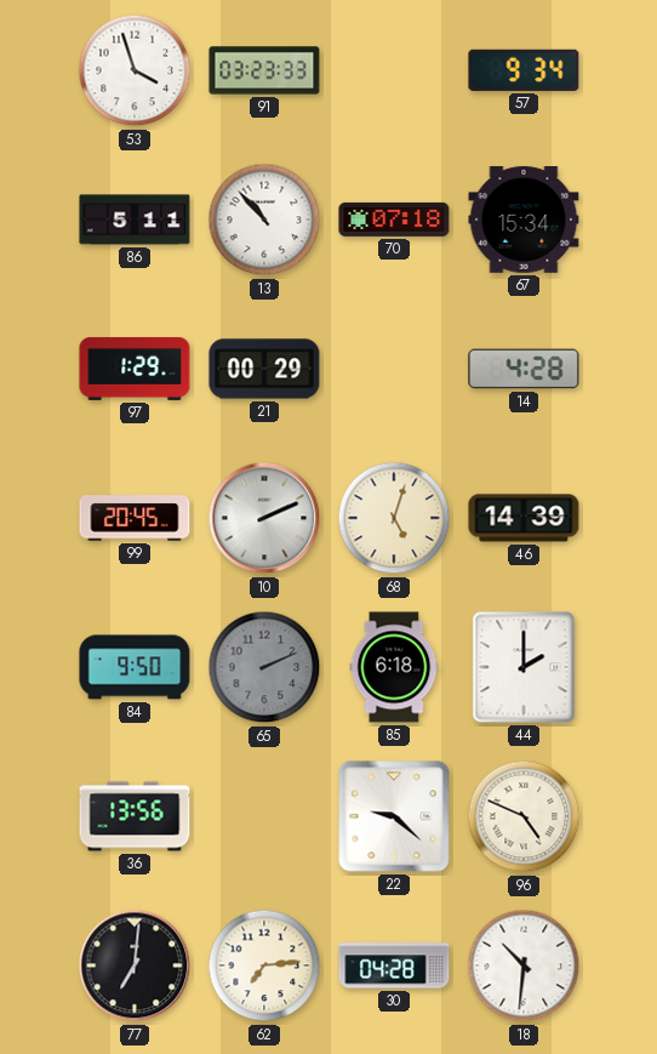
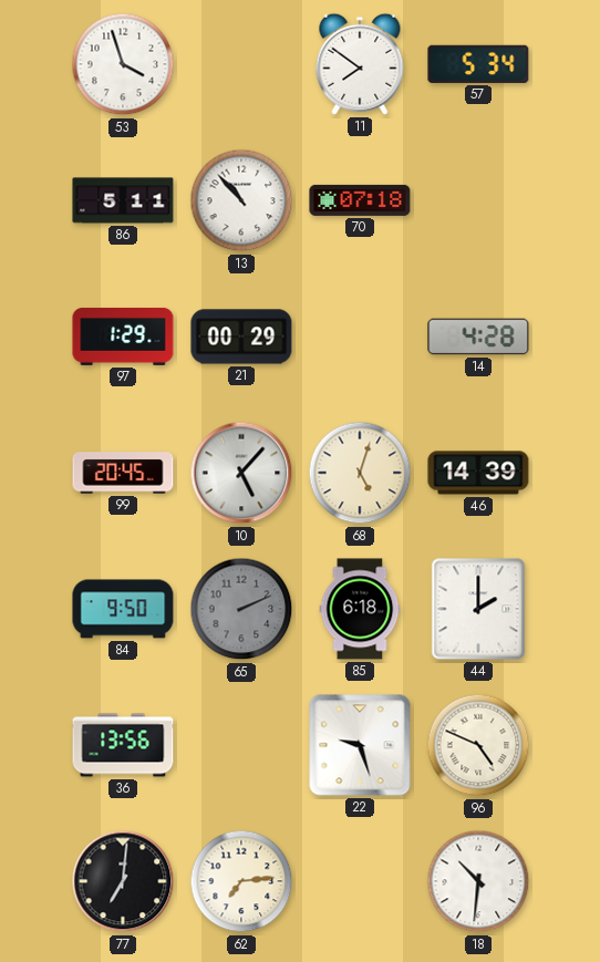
91: 03:23 -> none (264, 70)
11: none -> 7:51 (360, 64)
57: 9:34 -> 5:34 (478, 64)
67: 15:34 -> none (524, 220)
10: 2:11 -> 5:07 (241, 473)
22: 9:22 -> 9:27 (360, 745)
30: 04:28 -> none (394, 965)
